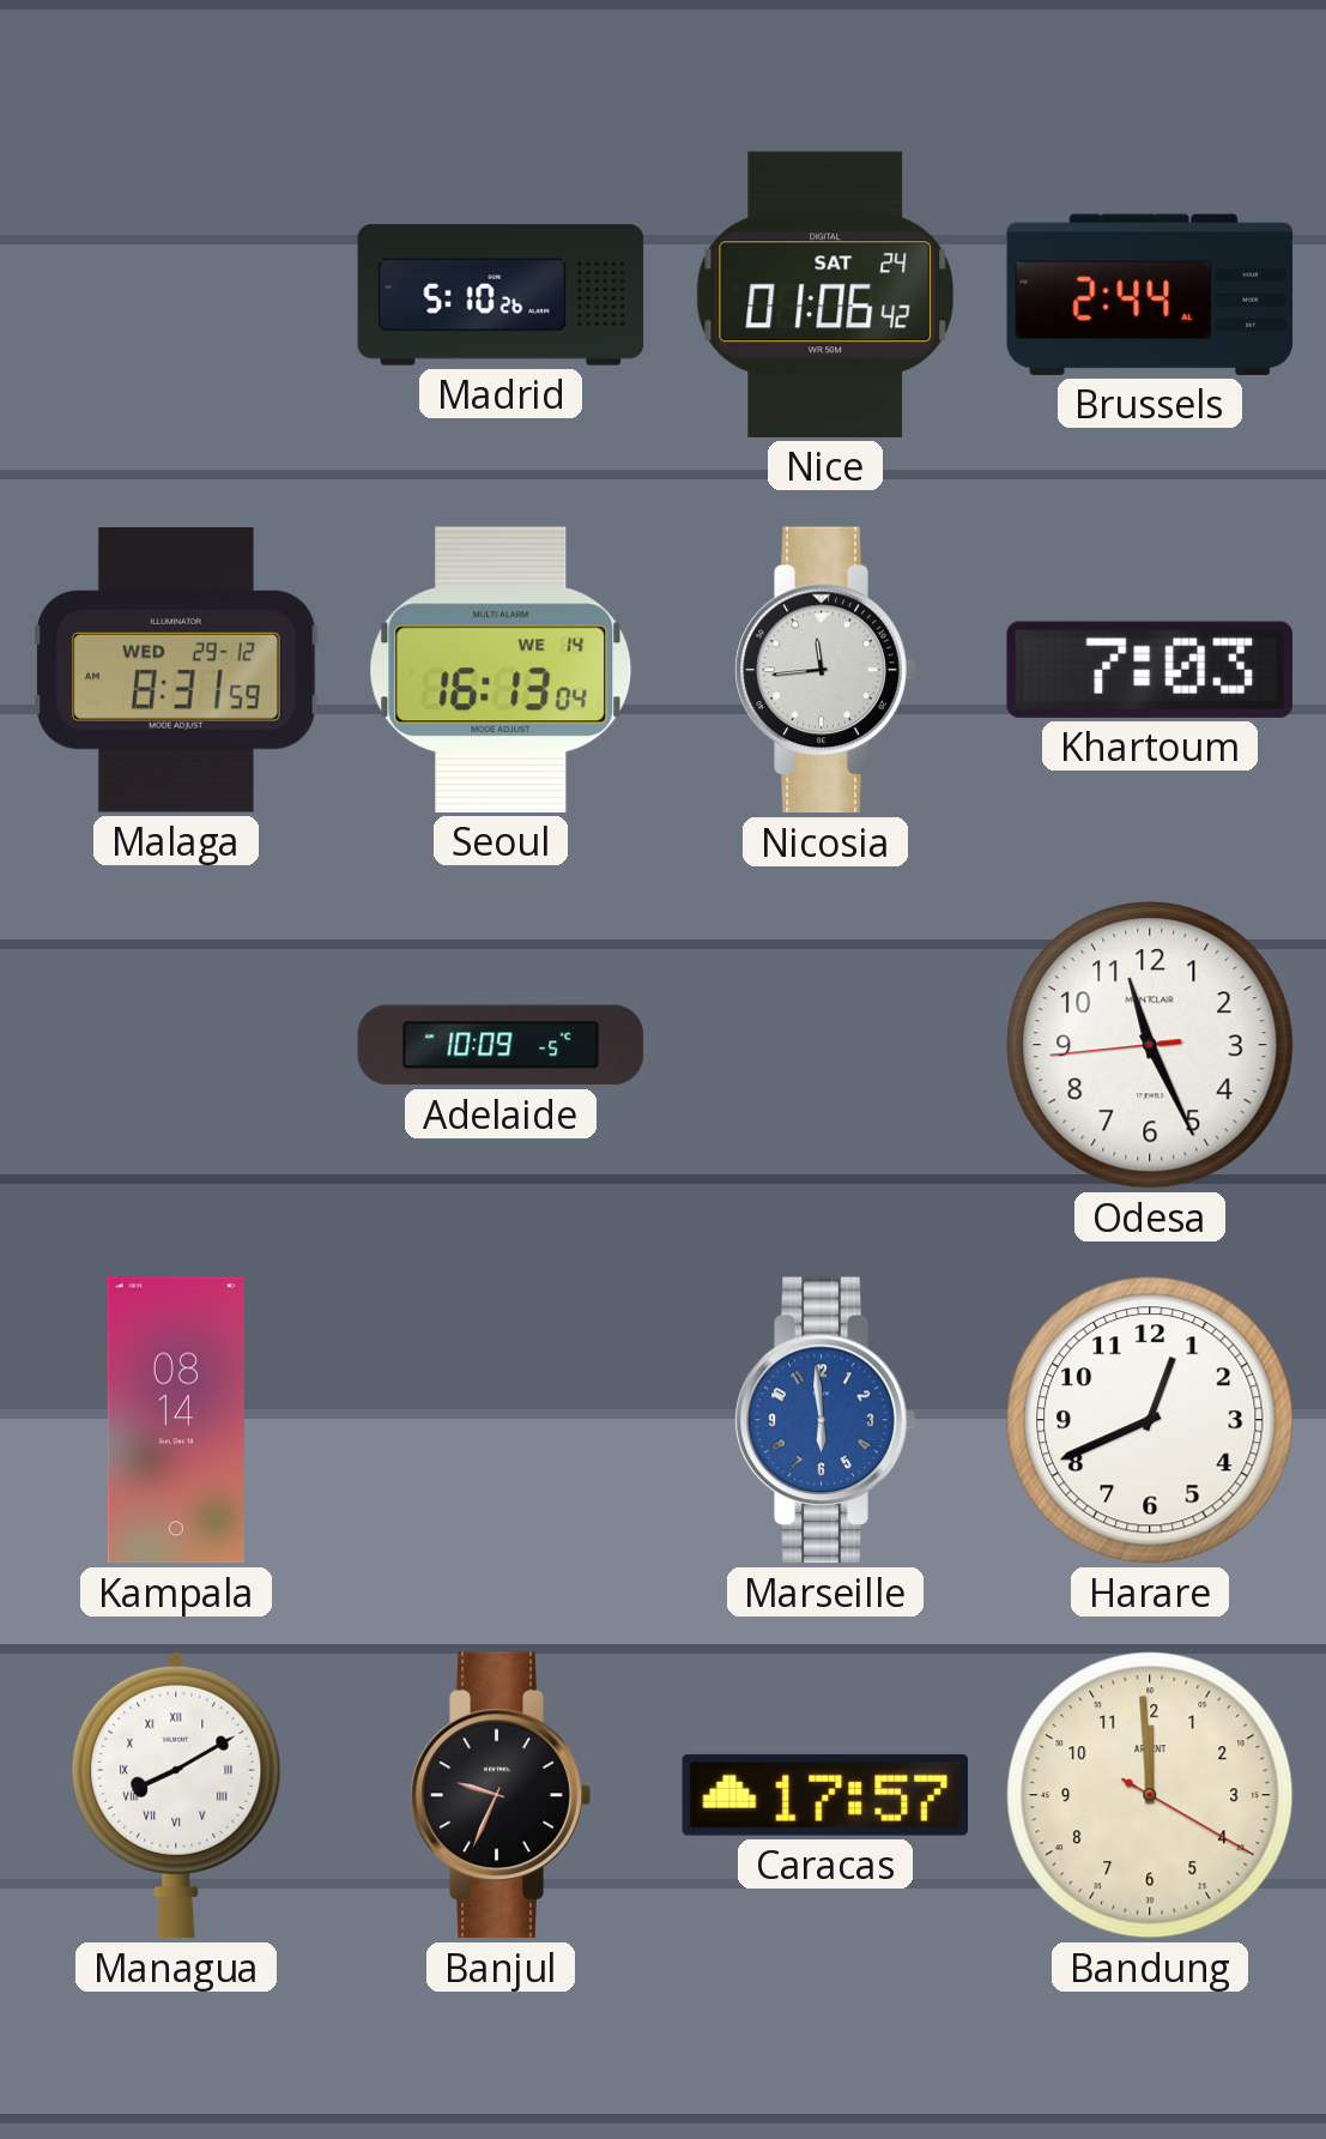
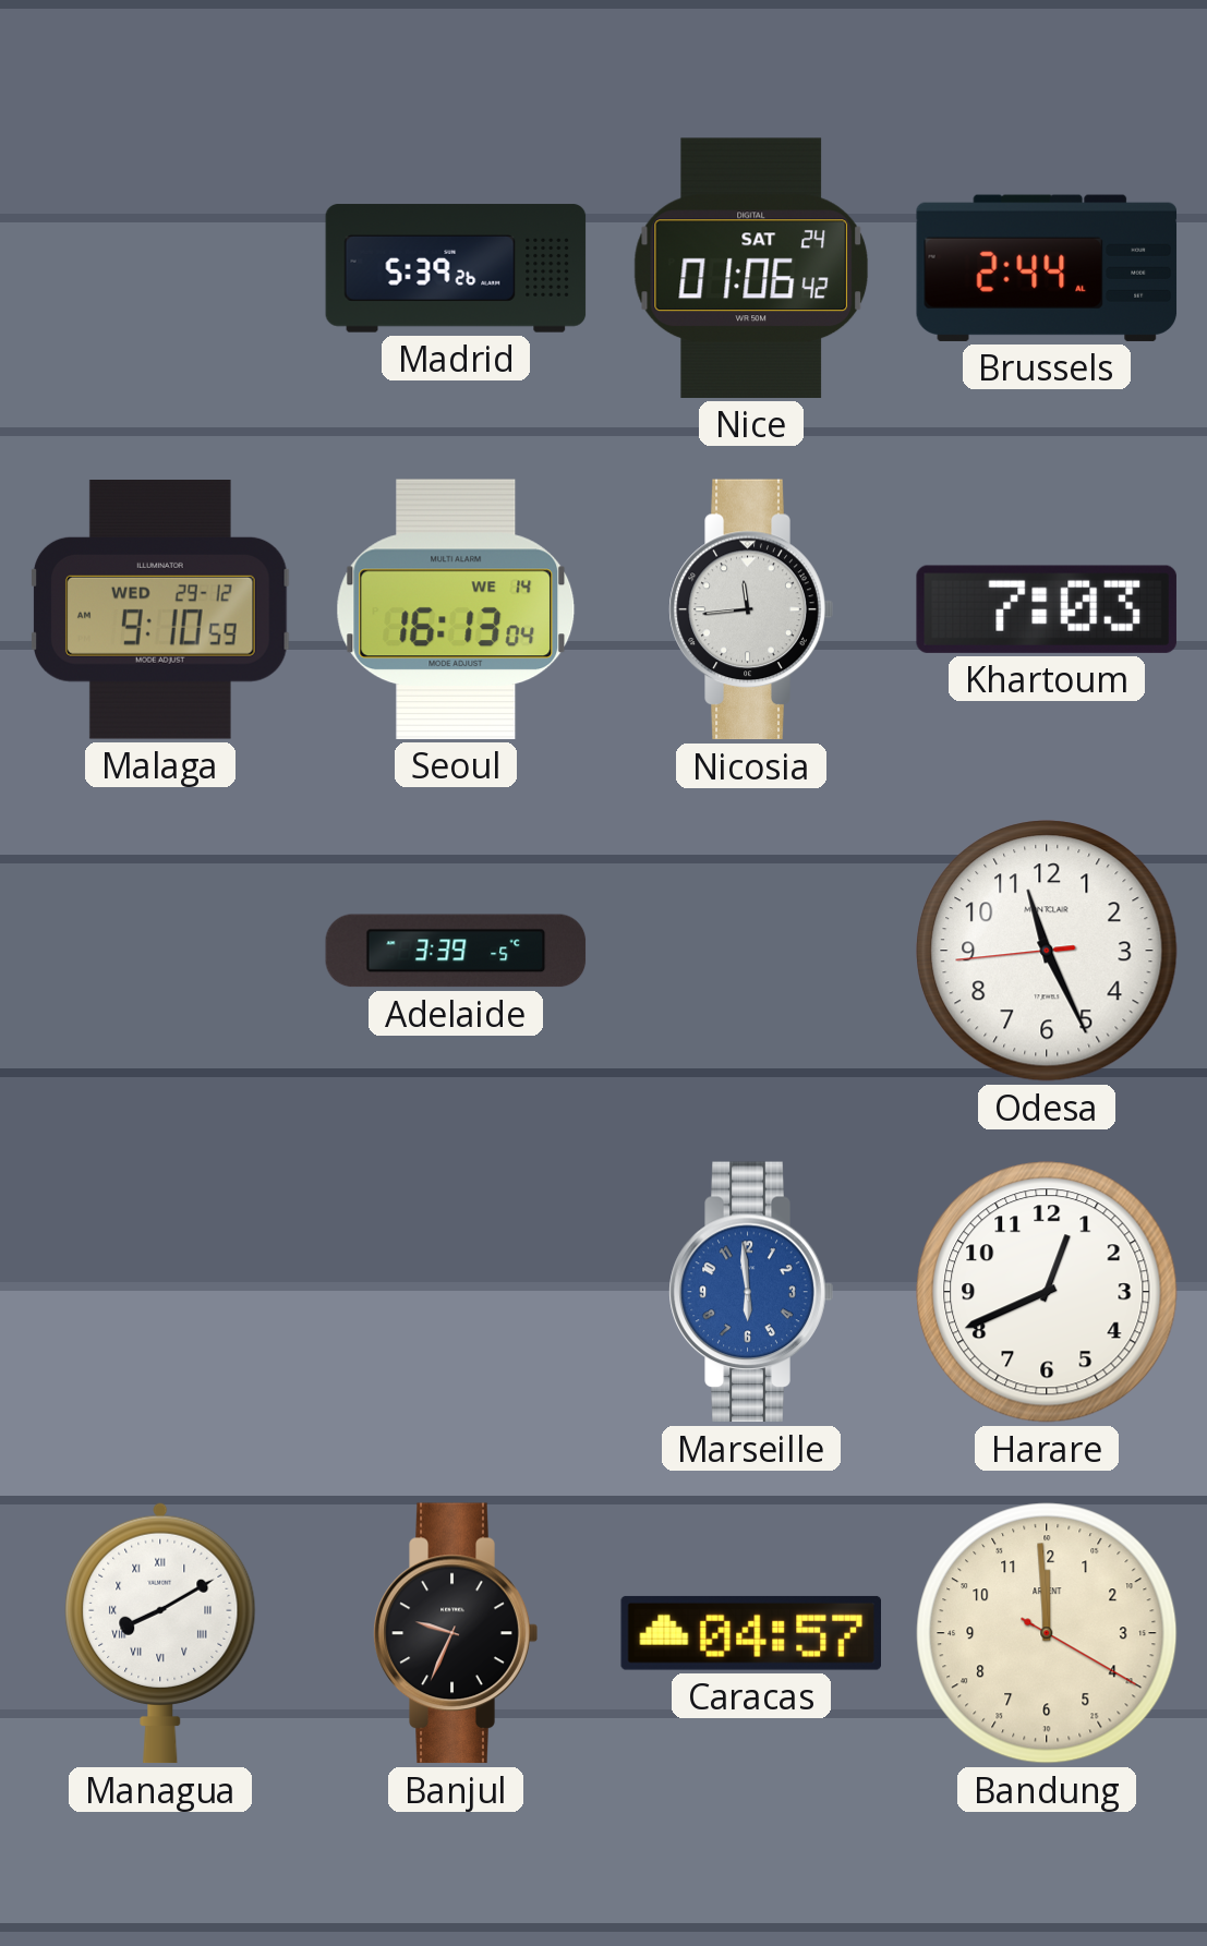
Madrid: 5:10 -> 5:39 (456, 268)
Malaga: 8:31 -> 9:10 (161, 611)
Adelaide: 10:09 -> 3:39 (456, 951)
Kampala: 08:14 -> none (176, 1420)
Caracas: 17:57 -> 04:57 (750, 1633)
